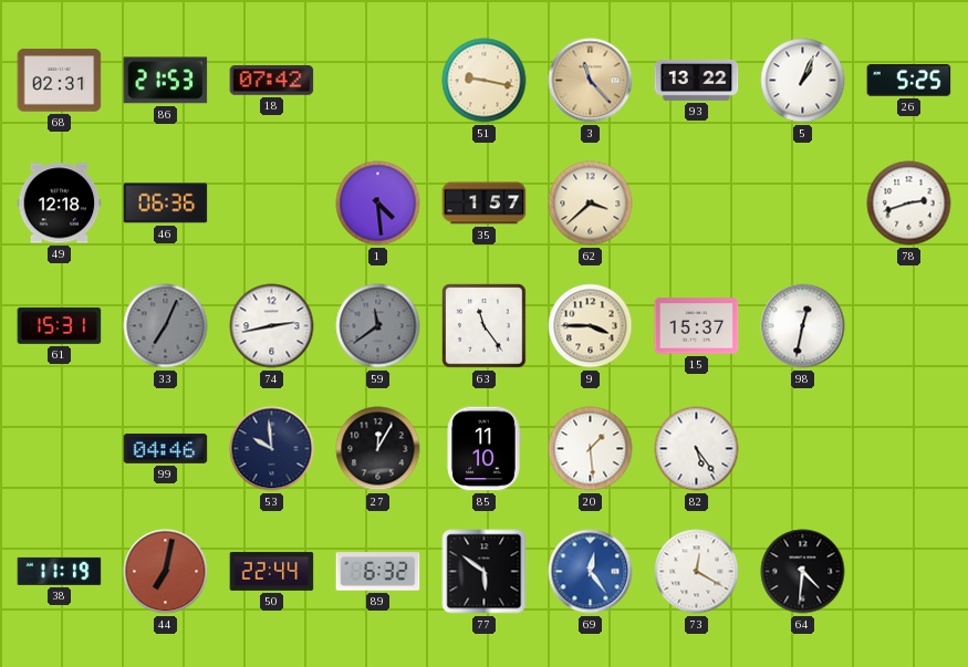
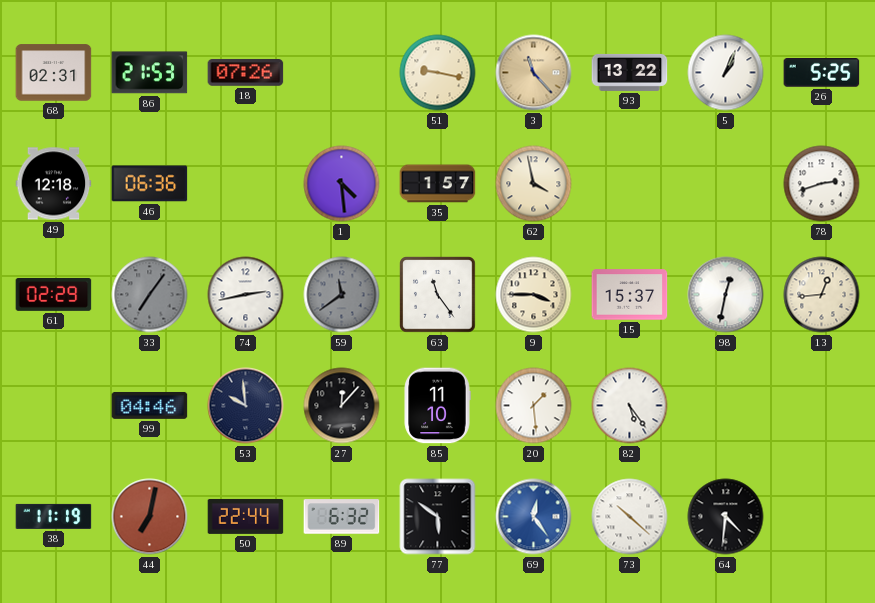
18: 07:42 -> 07:26 (246, 73)
62: 3:38 -> 3:58 (534, 184)
61: 15:31 -> 02:29 (54, 294)
33: 7:04 -> 7:06 (150, 295)
13: none -> 12:44 (822, 295)
27: 12:05 -> 12:07 (342, 406)
73: 12:20 -> 10:22 (630, 517)
